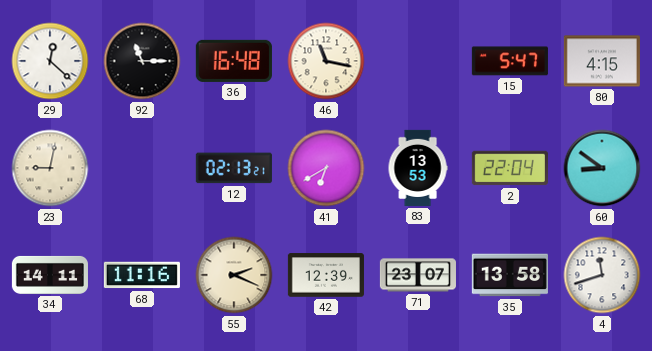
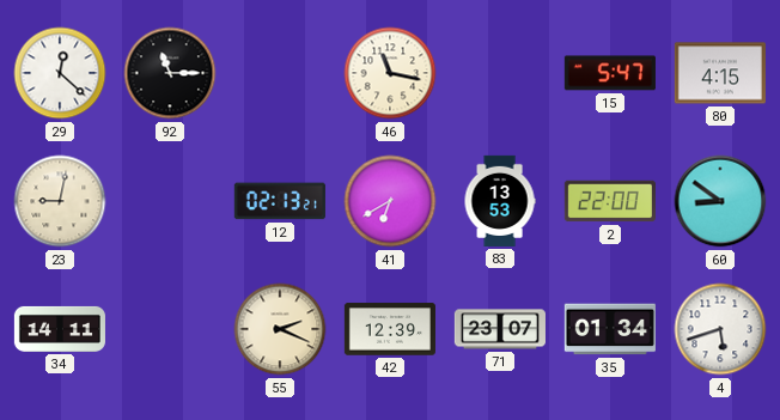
36: 16:48 -> none (234, 61)
2: 22:04 -> 22:00 (610, 201)
68: 11:16 -> none (142, 275)
35: 13:58 -> 01:34 (610, 329)
4: 11:42 -> 5:42 (720, 329)
